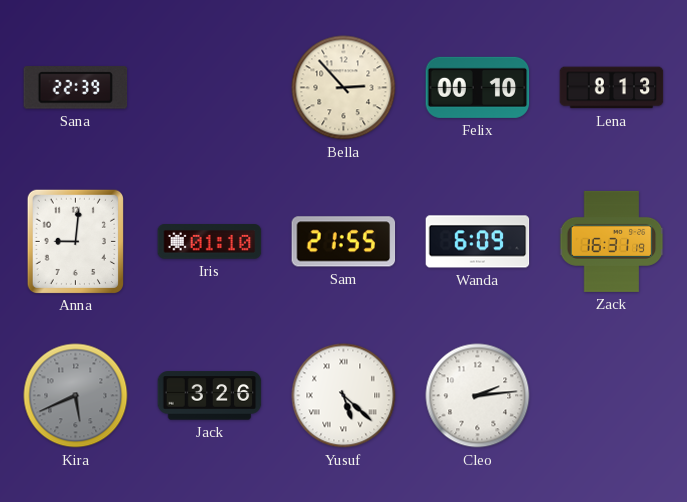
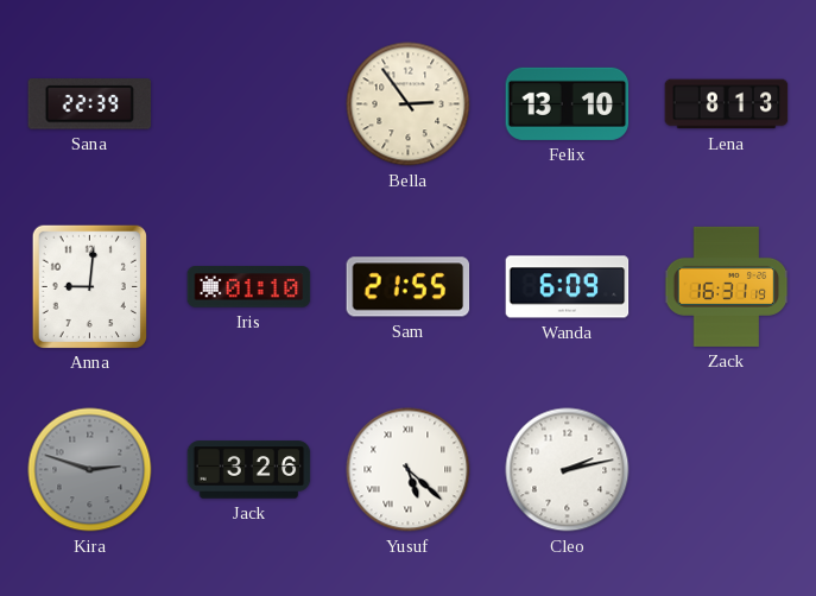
Bella: 2:53 -> 2:54 (409, 104)
Felix: 00:10 -> 13:10 (568, 103)
Kira: 5:41 -> 2:48 (90, 470)
Cleo: 2:14 -> 2:13 (568, 470)
